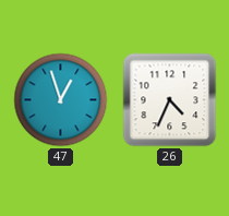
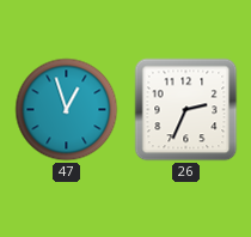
26: 4:34 -> 2:34 (186, 110)
